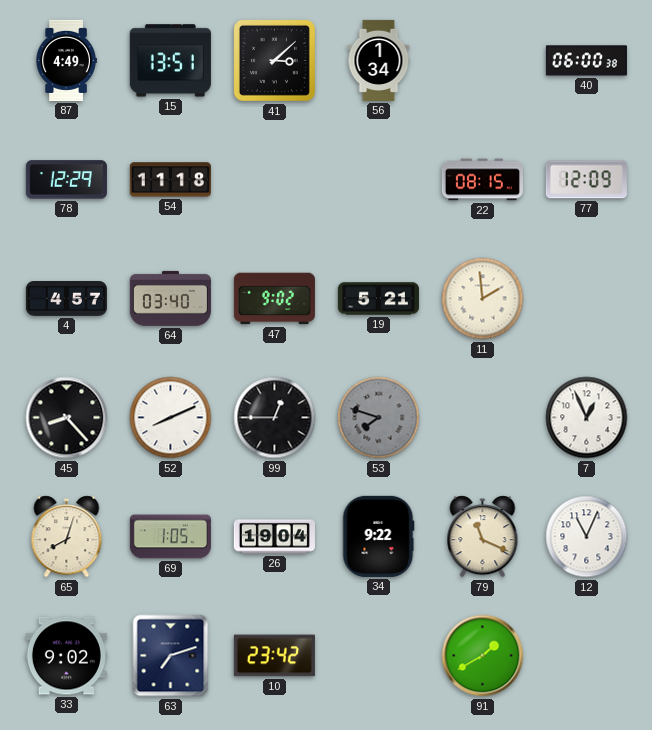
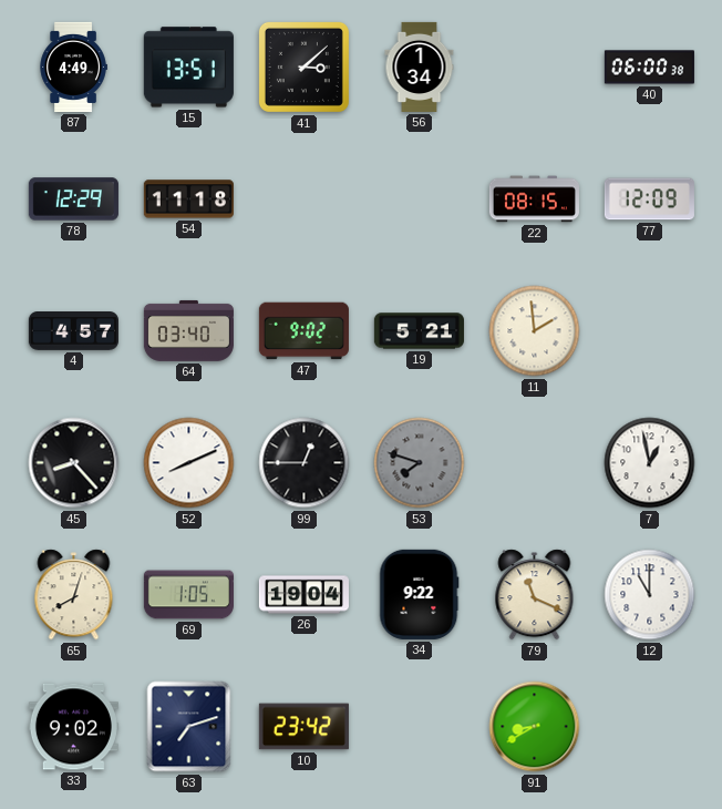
7: 12:56 -> 12:58 (650, 463)
12: 11:04 -> 11:00 (650, 595)
91: 1:40 -> 8:40 (535, 727)
